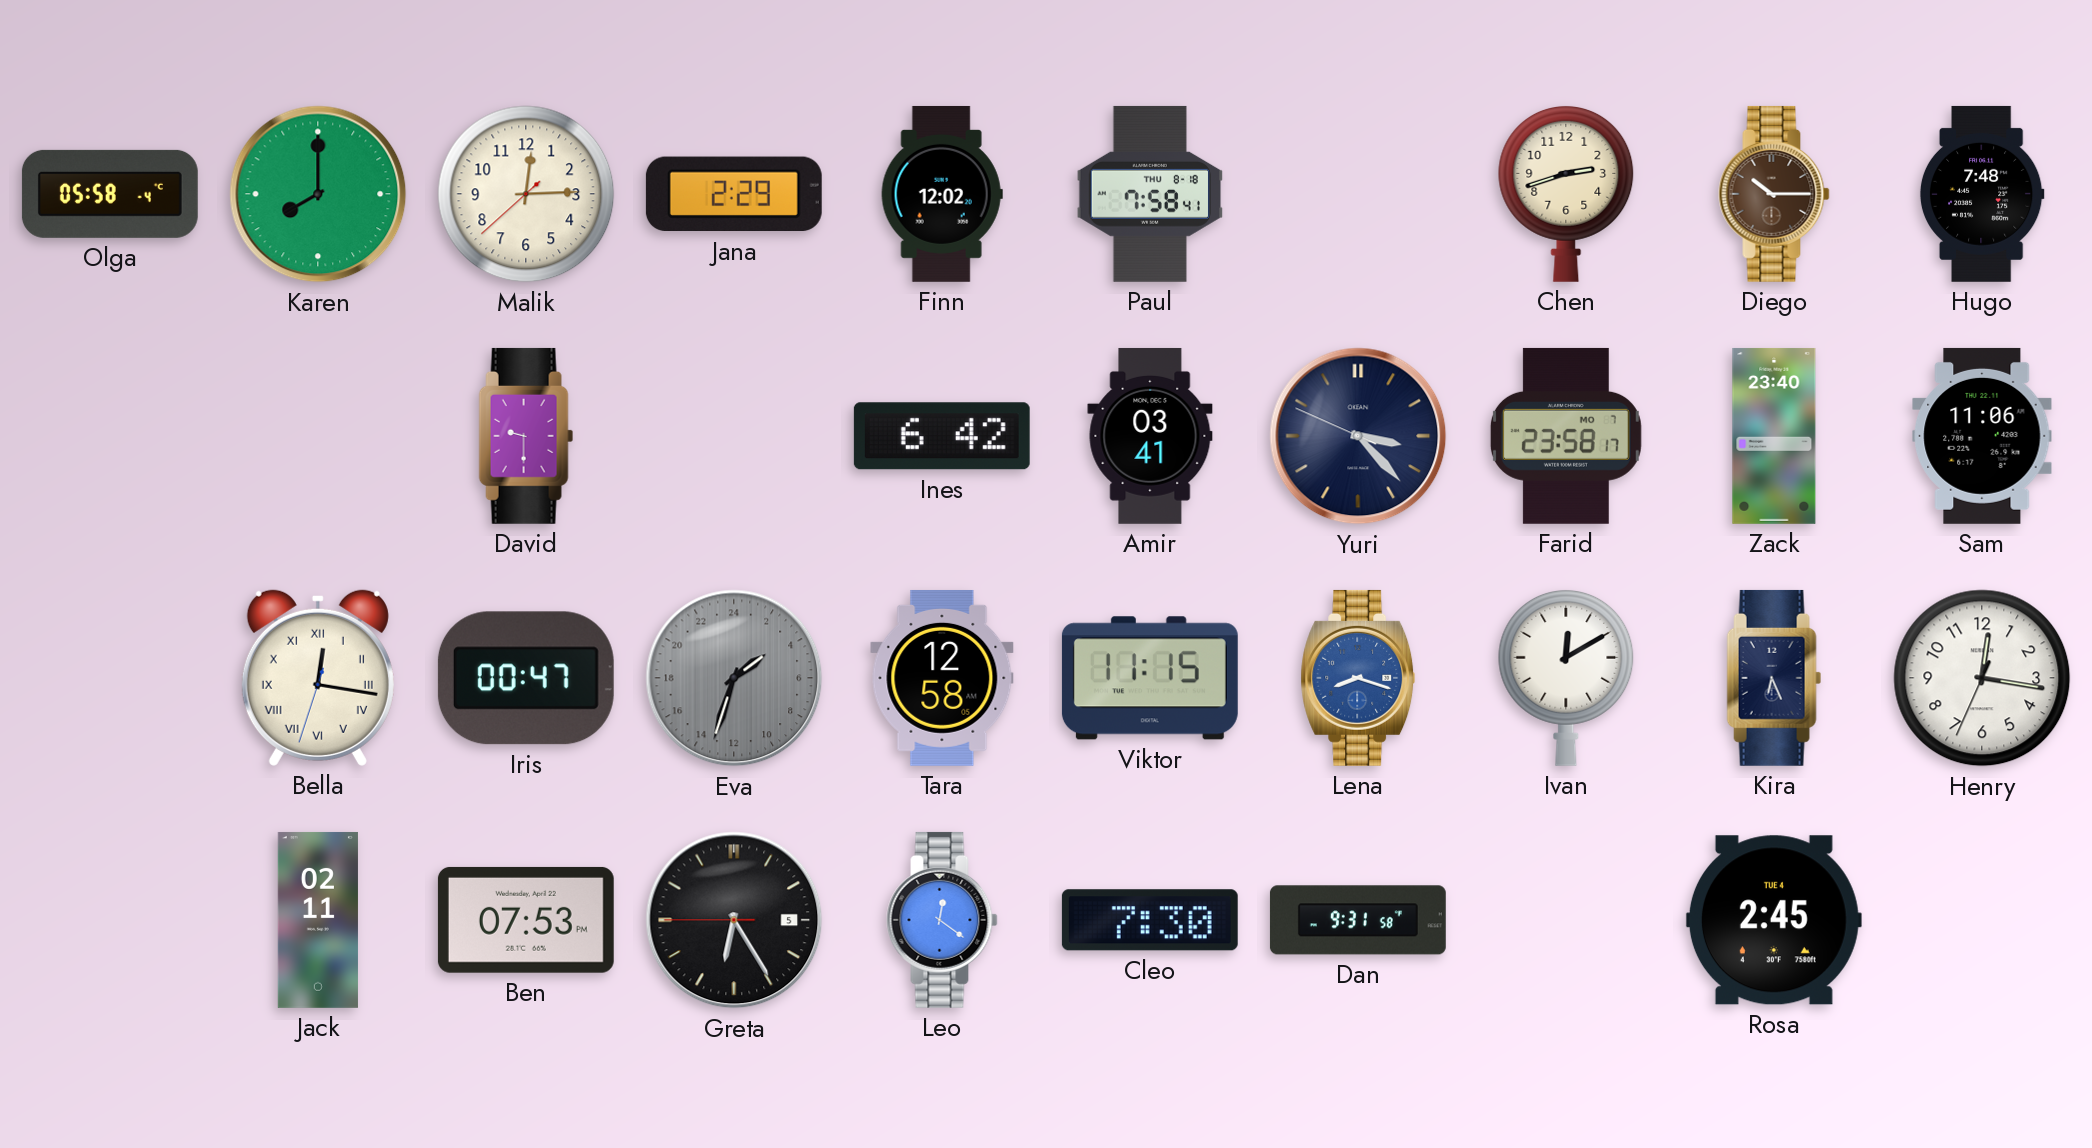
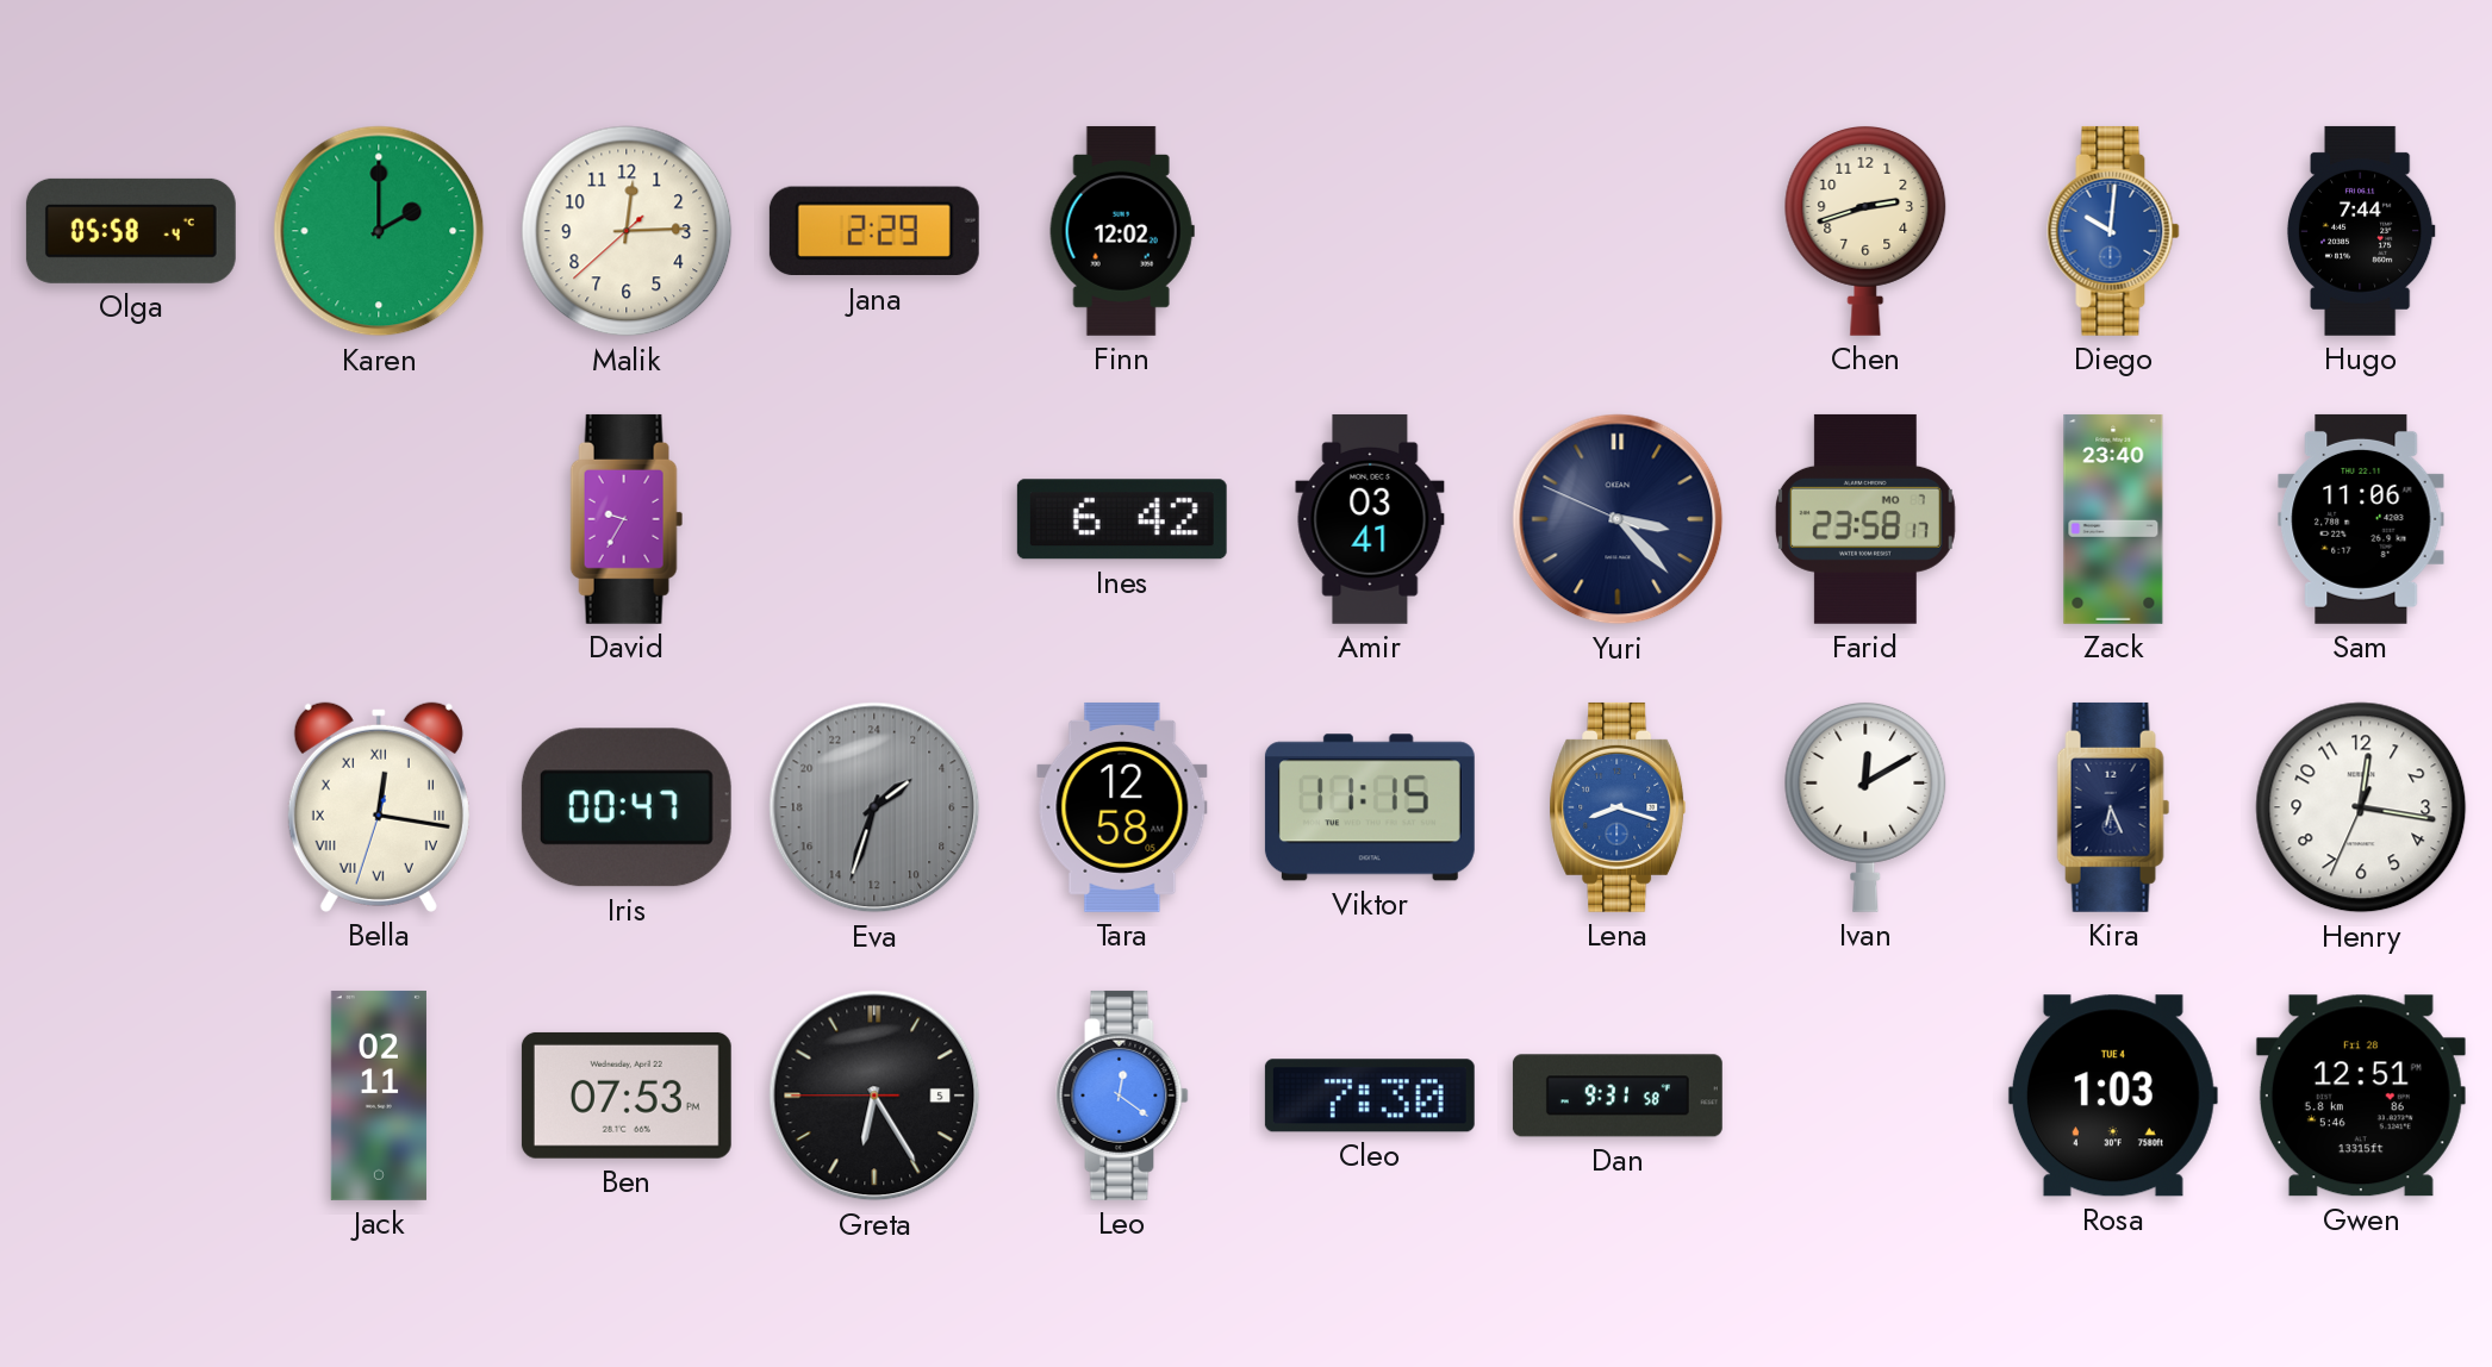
Karen: 8:00 -> 2:00 (379, 231)
Paul: 7:58 -> none (1150, 194)
Diego: 10:15 -> 10:01 (2113, 231)
Diego dial: brown -> blue (2113, 231)
Hugo: 7:48 -> 7:44 (2361, 231)
David: 9:30 -> 9:35 (627, 519)
Rosa: 2:45 -> 1:03 (2113, 1096)
Gwen: none -> 12:51 (2361, 1096)
